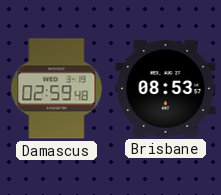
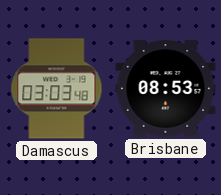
Damascus: 02:59 -> 03:03 (57, 89)
